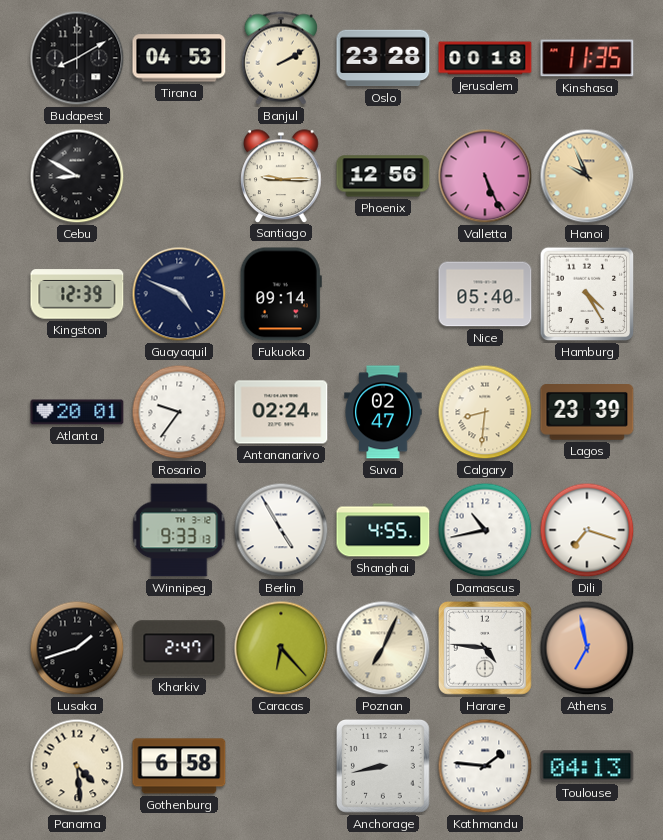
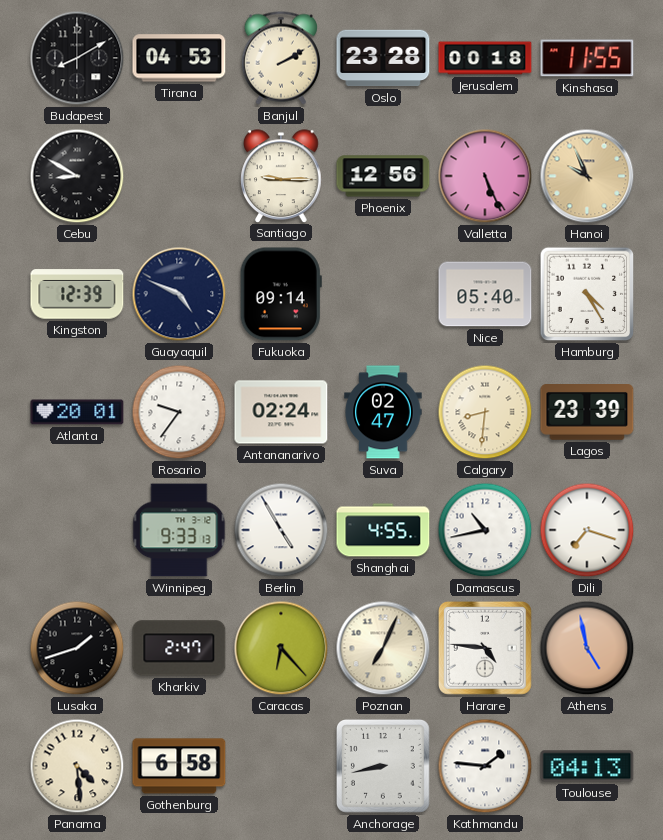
Kinshasa: 11:35 -> 11:55 (587, 58)
Athens: 6:58 -> 4:58 (587, 648)
